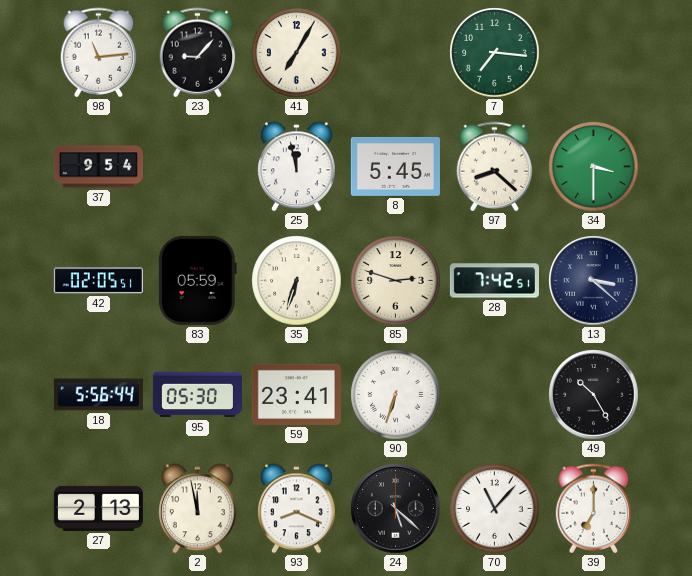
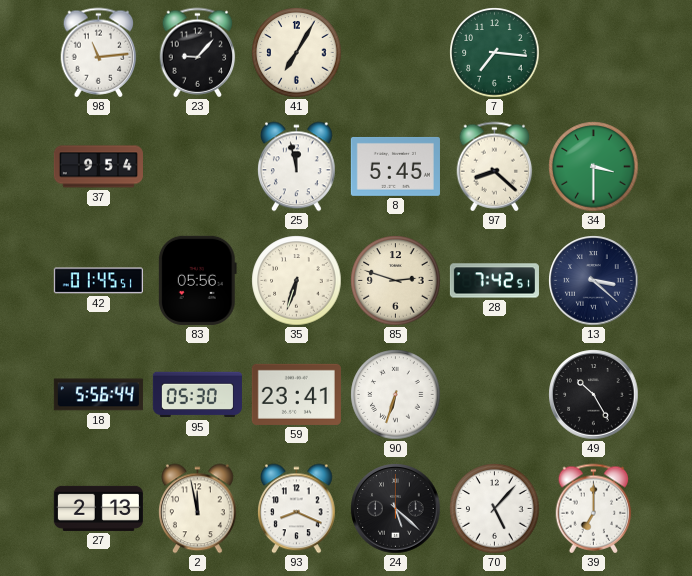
42: 02:05 -> 01:45 (98, 281)
83: 05:59 -> 05:56 (197, 280)
70: 11:07 -> 5:07 (495, 509)
